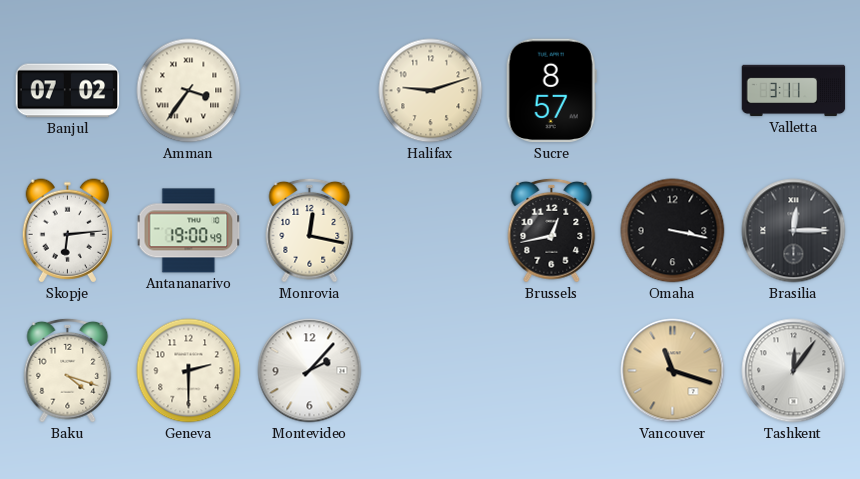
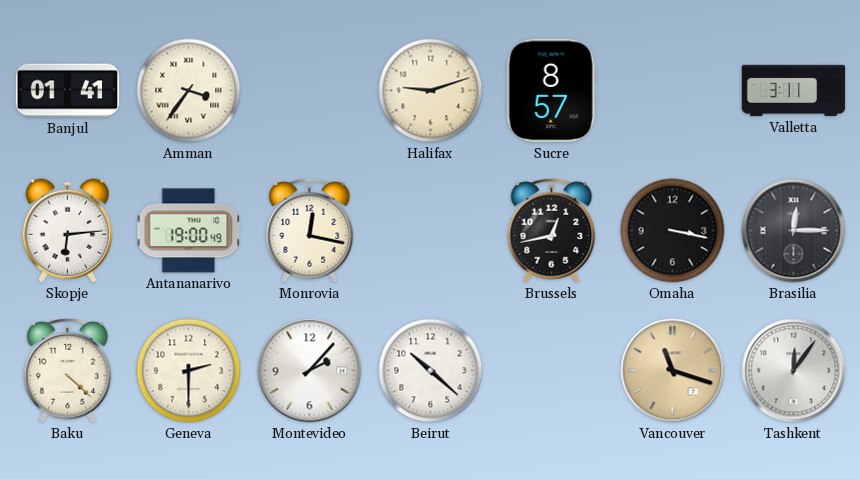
Banjul: 07:02 -> 01:41 (68, 91)
Baku: 4:18 -> 4:22 (68, 370)
Beirut: none -> 10:22 (431, 371)
